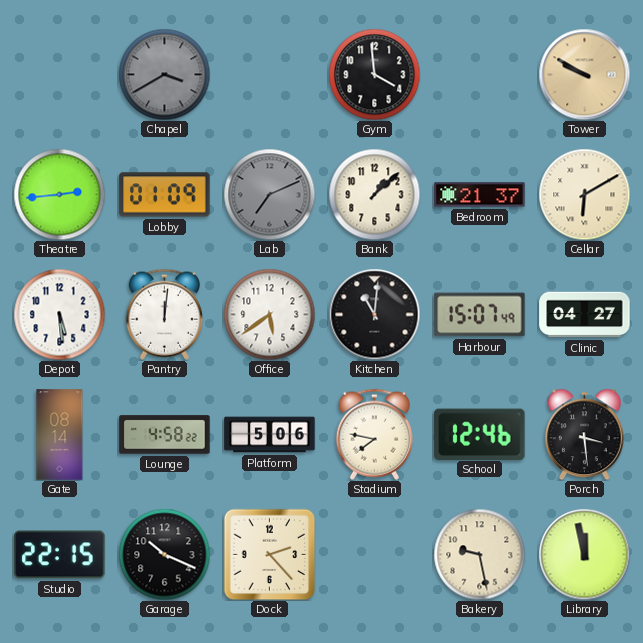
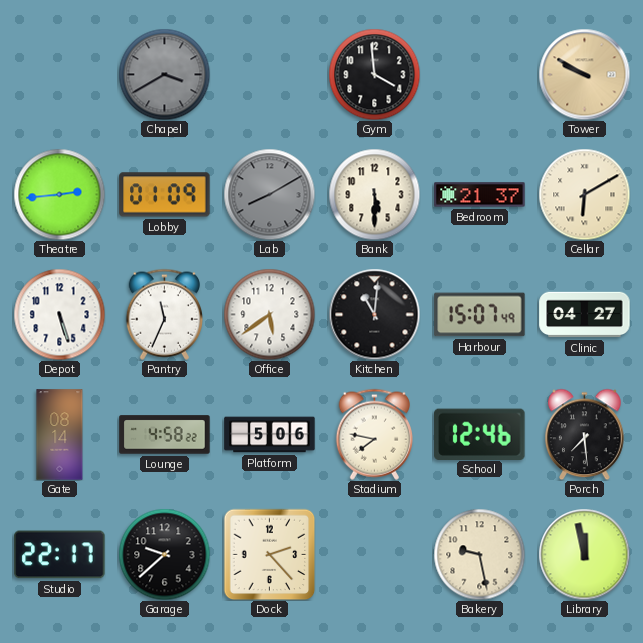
Lab: 7:11 -> 8:10 (269, 194)
Bank: 1:08 -> 5:30 (374, 194)
Depot: 5:29 -> 5:27 (59, 314)
Pantry: 12:01 -> 11:34 (164, 314)
Porch: 3:29 -> 7:29 (585, 434)
Studio: 22:15 -> 22:17 (60, 555)
Garage: 10:19 -> 9:38 (164, 554)
